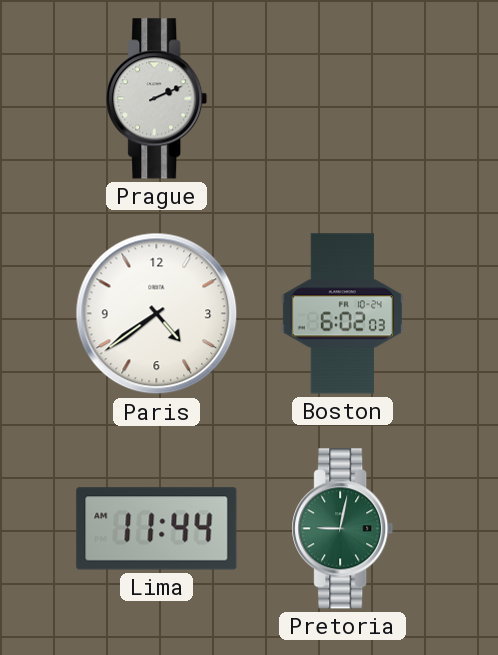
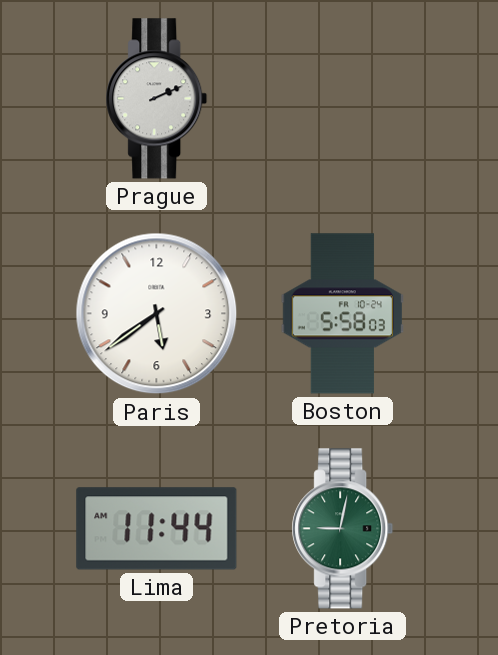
Paris: 4:39 -> 5:39 (157, 314)
Boston: 6:02 -> 5:58 (342, 314)
